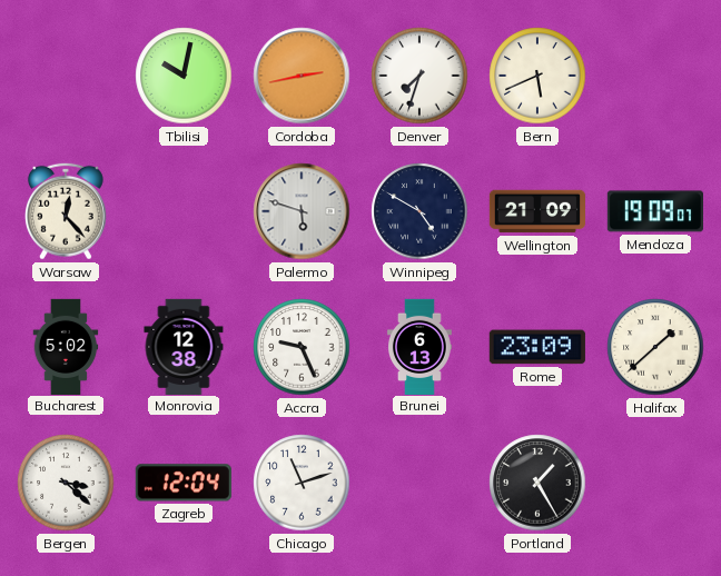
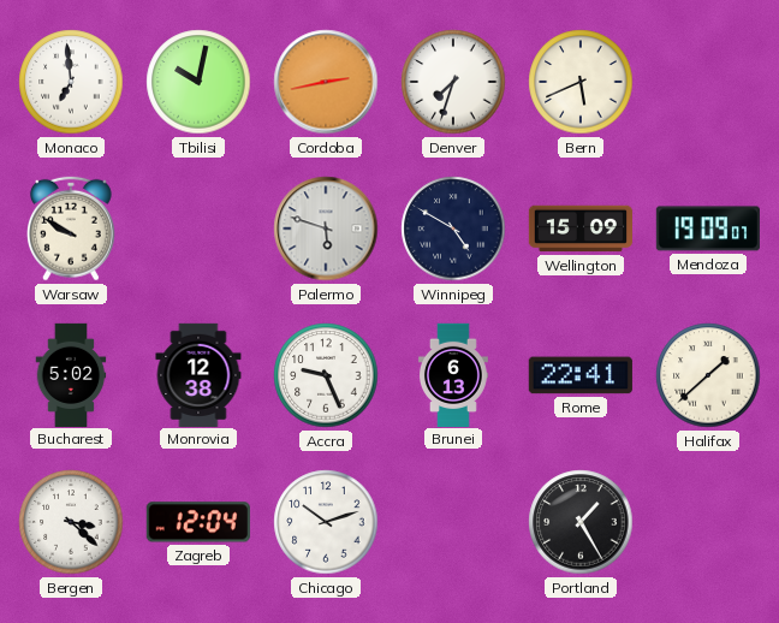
Monaco: none -> 6:59 (71, 82)
Warsaw: 12:23 -> 9:50 (71, 229)
Wellington: 21:09 -> 15:09 (579, 229)
Rome: 23:09 -> 22:41 (581, 375)
Chicago: 11:12 -> 10:12 (326, 522)
